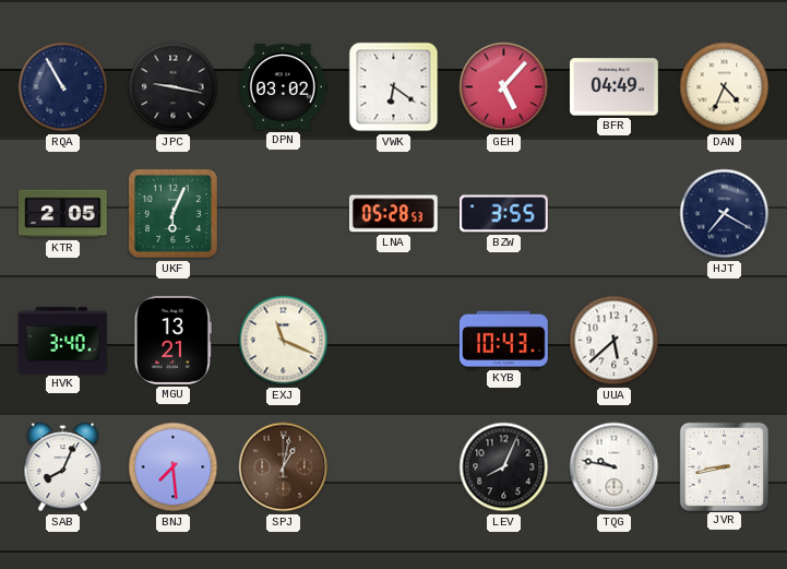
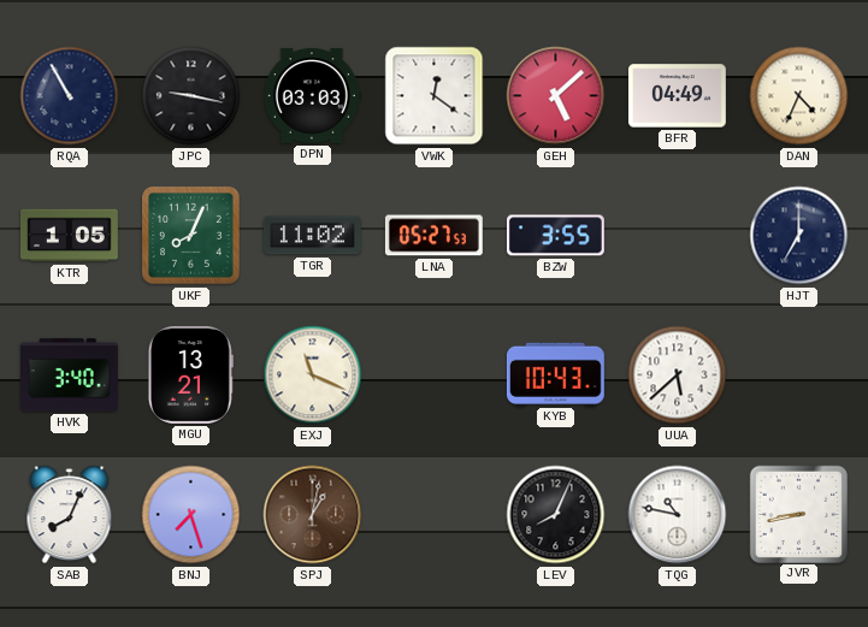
DPN: 03:02 -> 03:03 (312, 96)
VWK: 6:21 -> 12:21 (435, 96)
GEH: 5:07 -> 5:08 (556, 96)
KTR: 2:05 -> 1:05 (69, 236)
UKF: 6:04 -> 8:04 (191, 236)
TGR: none -> 11:02 (312, 236)
LNA: 05:28 -> 05:27 (433, 236)
HJT: 7:20 -> 7:00 (799, 236)
BNJ: 7:29 -> 7:27 (191, 515)
TQG: 9:47 -> 10:47 (678, 515)
